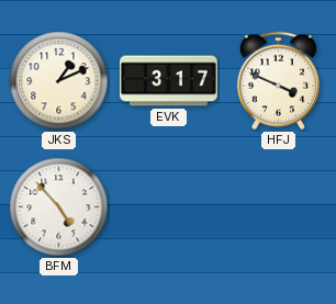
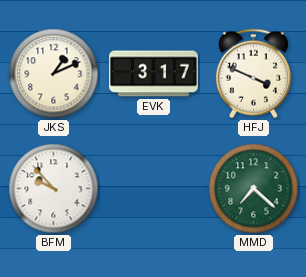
BFM: 4:53 -> 9:53 (54, 189)
MMD: none -> 7:22 (254, 189)
